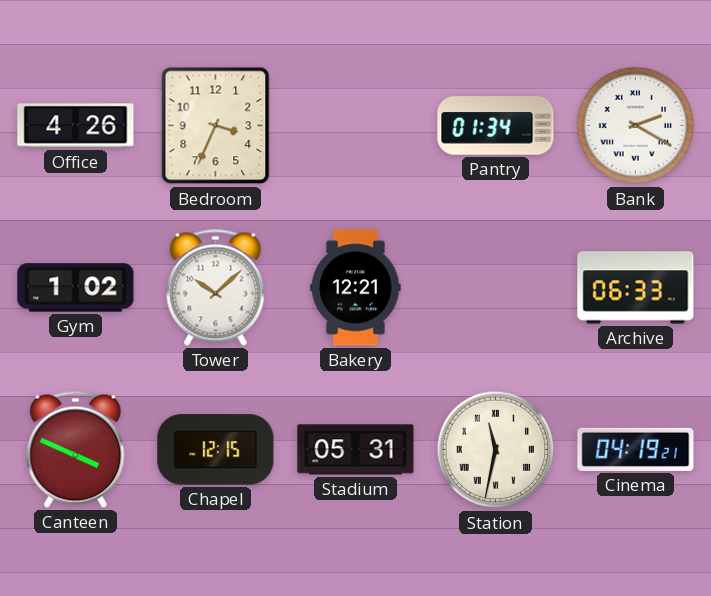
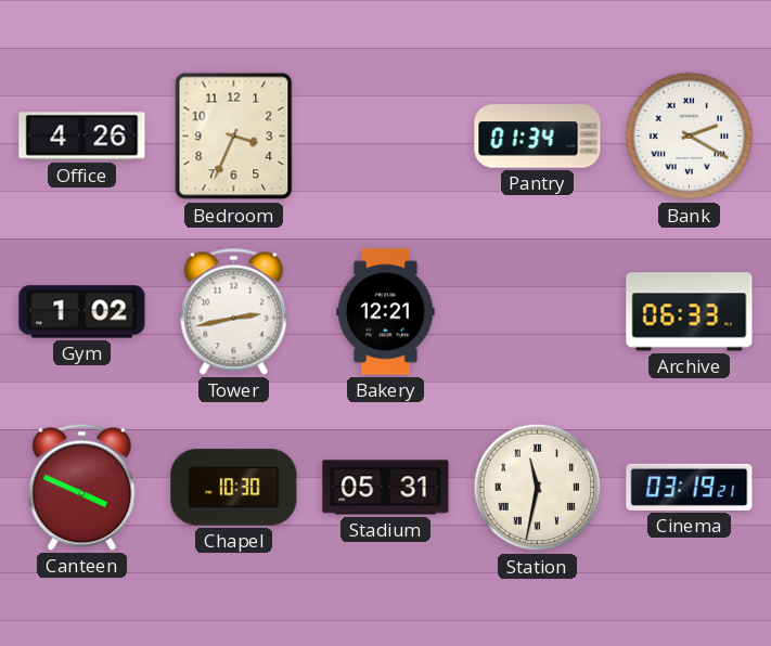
Tower: 10:08 -> 2:43 (234, 311)
Chapel: 12:15 -> 10:30 (234, 488)
Cinema: 04:19 -> 03:19 (690, 487)
